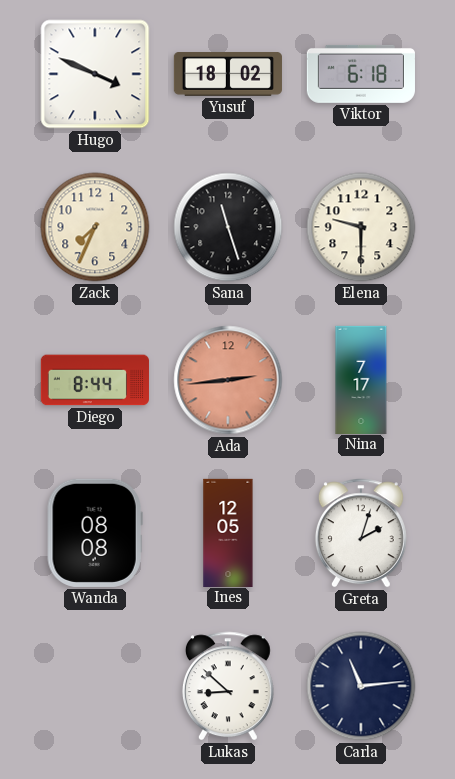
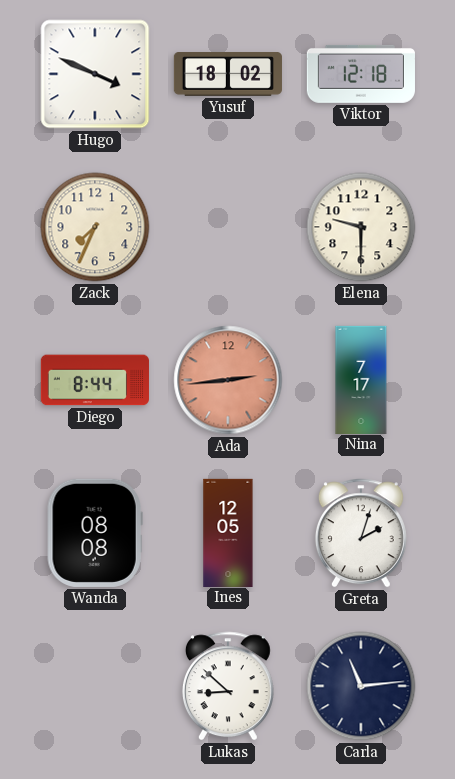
Viktor: 6:18 -> 12:18 (361, 74)
Sana: 11:27 -> none (228, 227)
